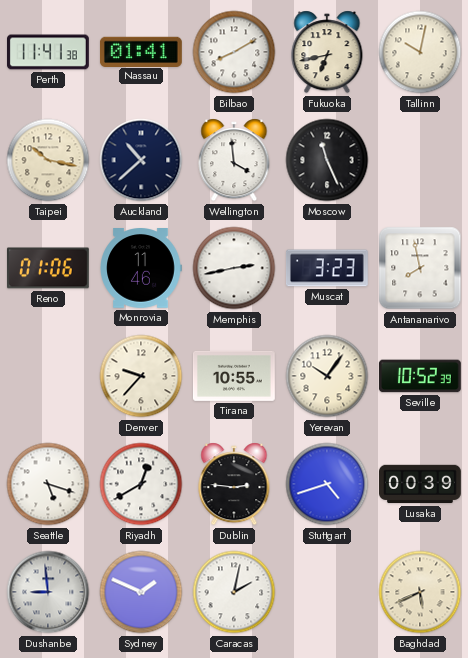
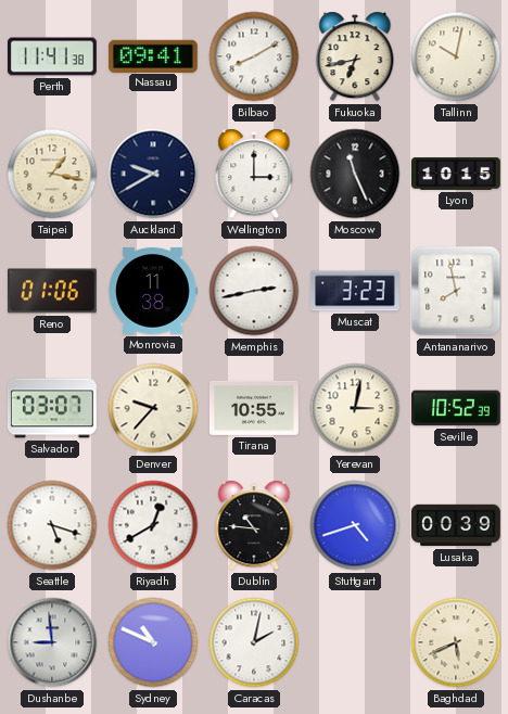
Nassau: 01:41 -> 09:41 (153, 55)
Taipei: 10:17 -> 1:17 (52, 174)
Auckland: 10:38 -> 9:40 (153, 174)
Wellington: 3:59 -> 3:00 (254, 174)
Lyon: none -> 10:15 (457, 174)
Monrovia: 11:46 -> 11:38 (153, 291)
Salvador: none -> 03:07 (52, 408)
Yerevan: 10:06 -> 3:02 (355, 408)
Dublin: 2:46 -> 10:46 (254, 525)
Sydney: 1:49 -> 10:49 (153, 642)
